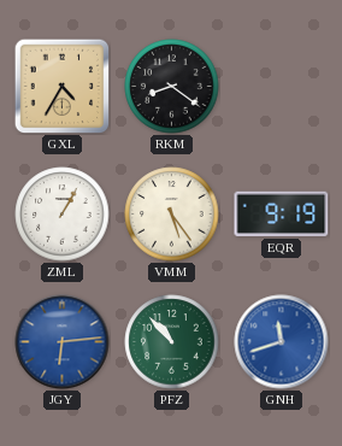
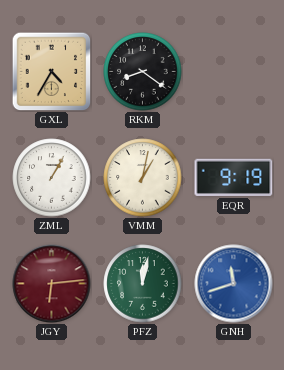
VMM: 5:24 -> 1:02 (143, 178)
JGY dial: blue -> burgundy (52, 284)
PFZ: 10:53 -> 12:02 (143, 284)
